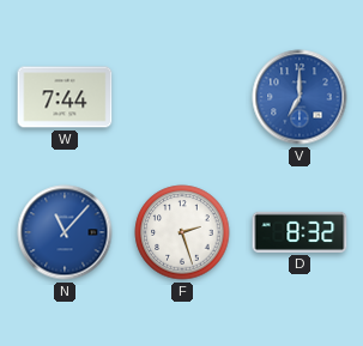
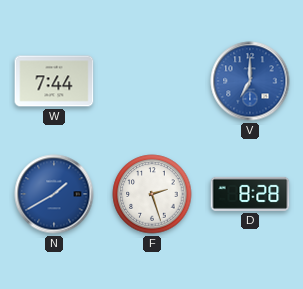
N: 11:07 -> 1:40 (54, 194)
D: 8:32 -> 8:28 (250, 194)
